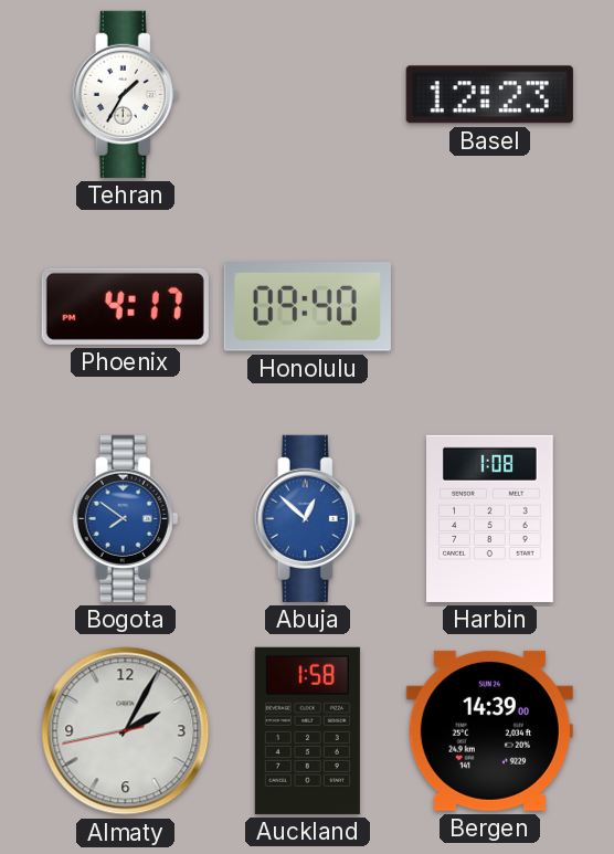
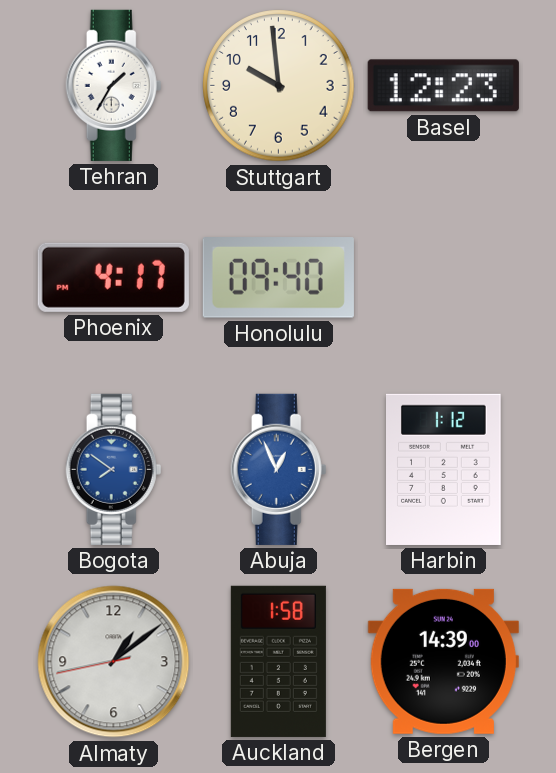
Stuttgart: none -> 9:59 (279, 86)
Abuja: 12:52 -> 12:56 (279, 469)
Harbin: 1:08 -> 1:12 (444, 469)
Almaty: 2:04 -> 1:08 (114, 662)
